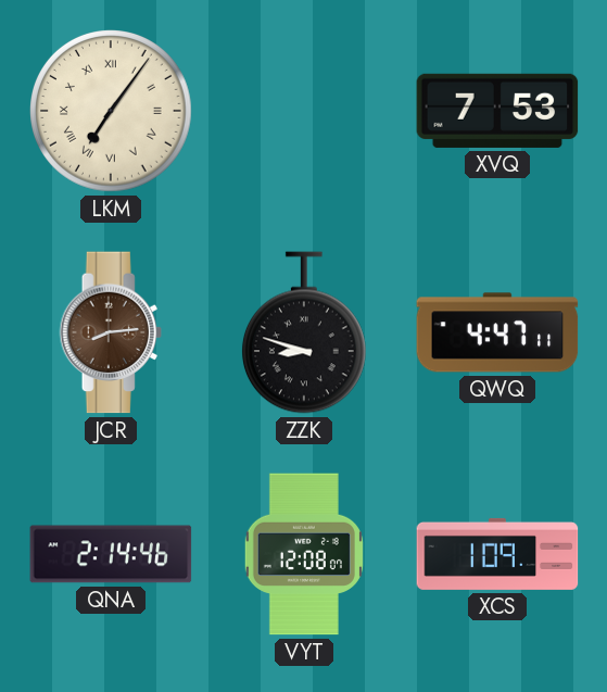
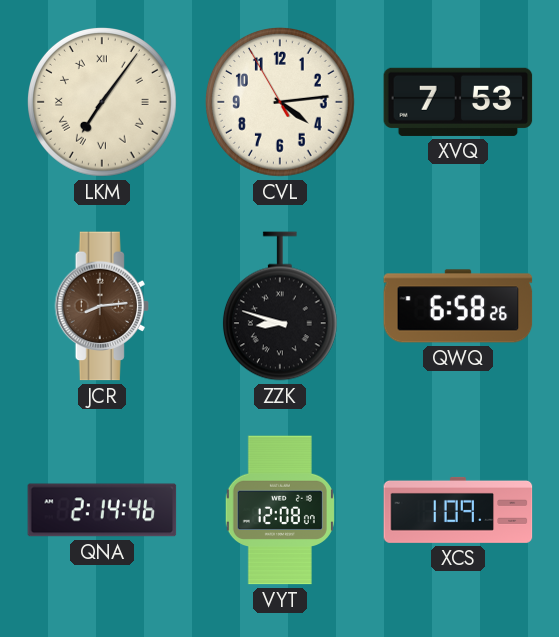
CVL: none -> 4:13 (281, 103)
QWQ: 4:47 -> 6:58 (458, 306)
